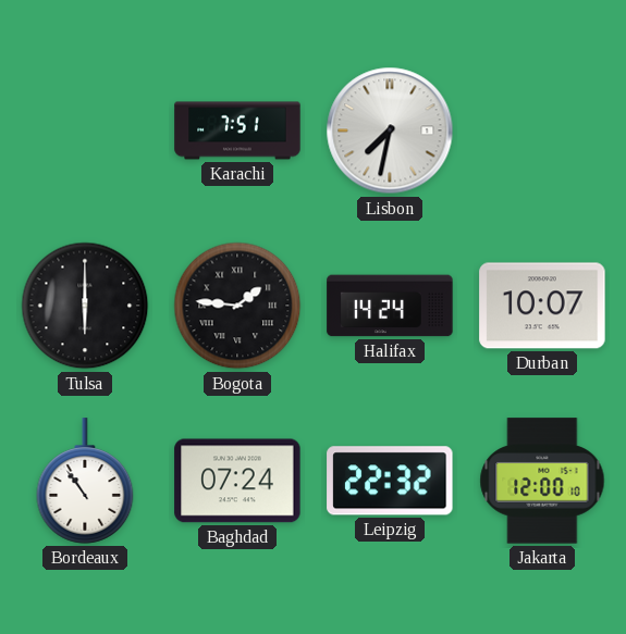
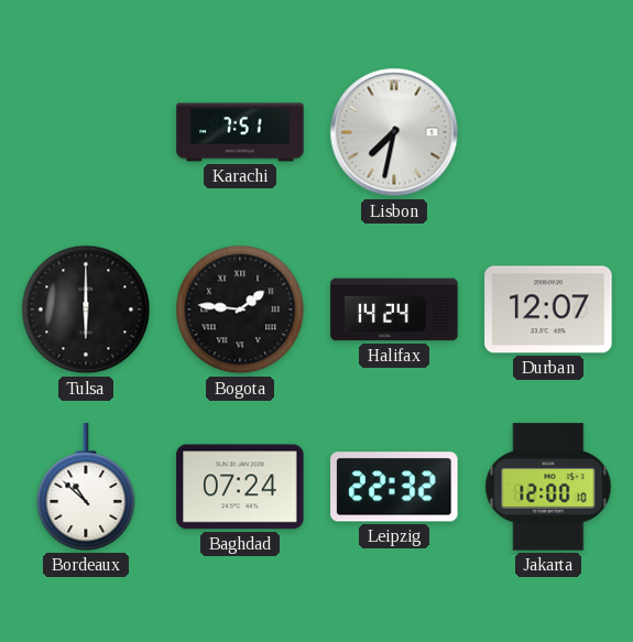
Durban: 10:07 -> 12:07 (548, 309)
Bordeaux: 10:54 -> 10:52 (86, 487)
